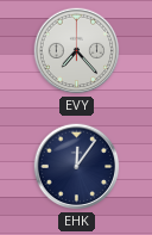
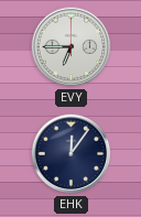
EVY: 7:23 -> 6:45 (72, 47)
